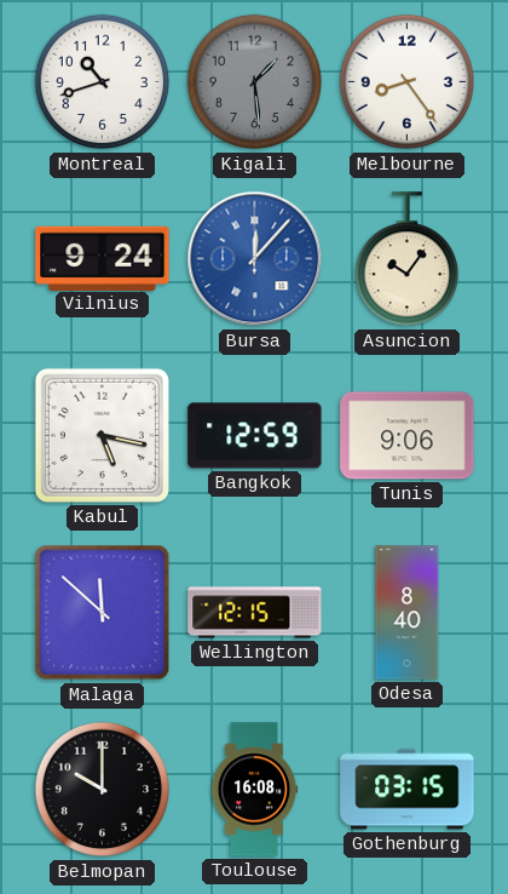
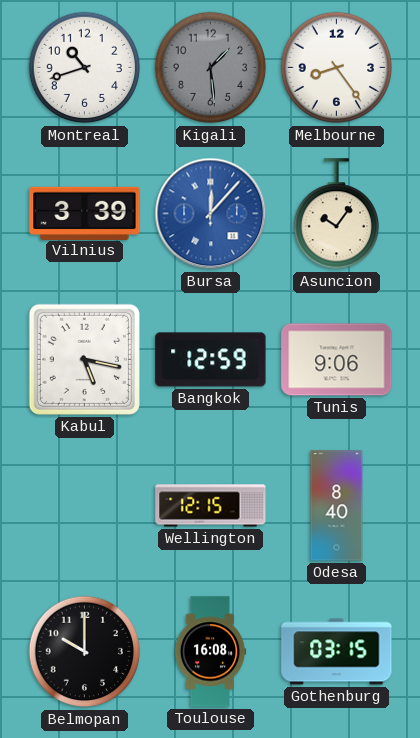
Vilnius: 9:24 -> 3:39 (85, 213)
Malaga: 11:52 -> none (103, 613)
